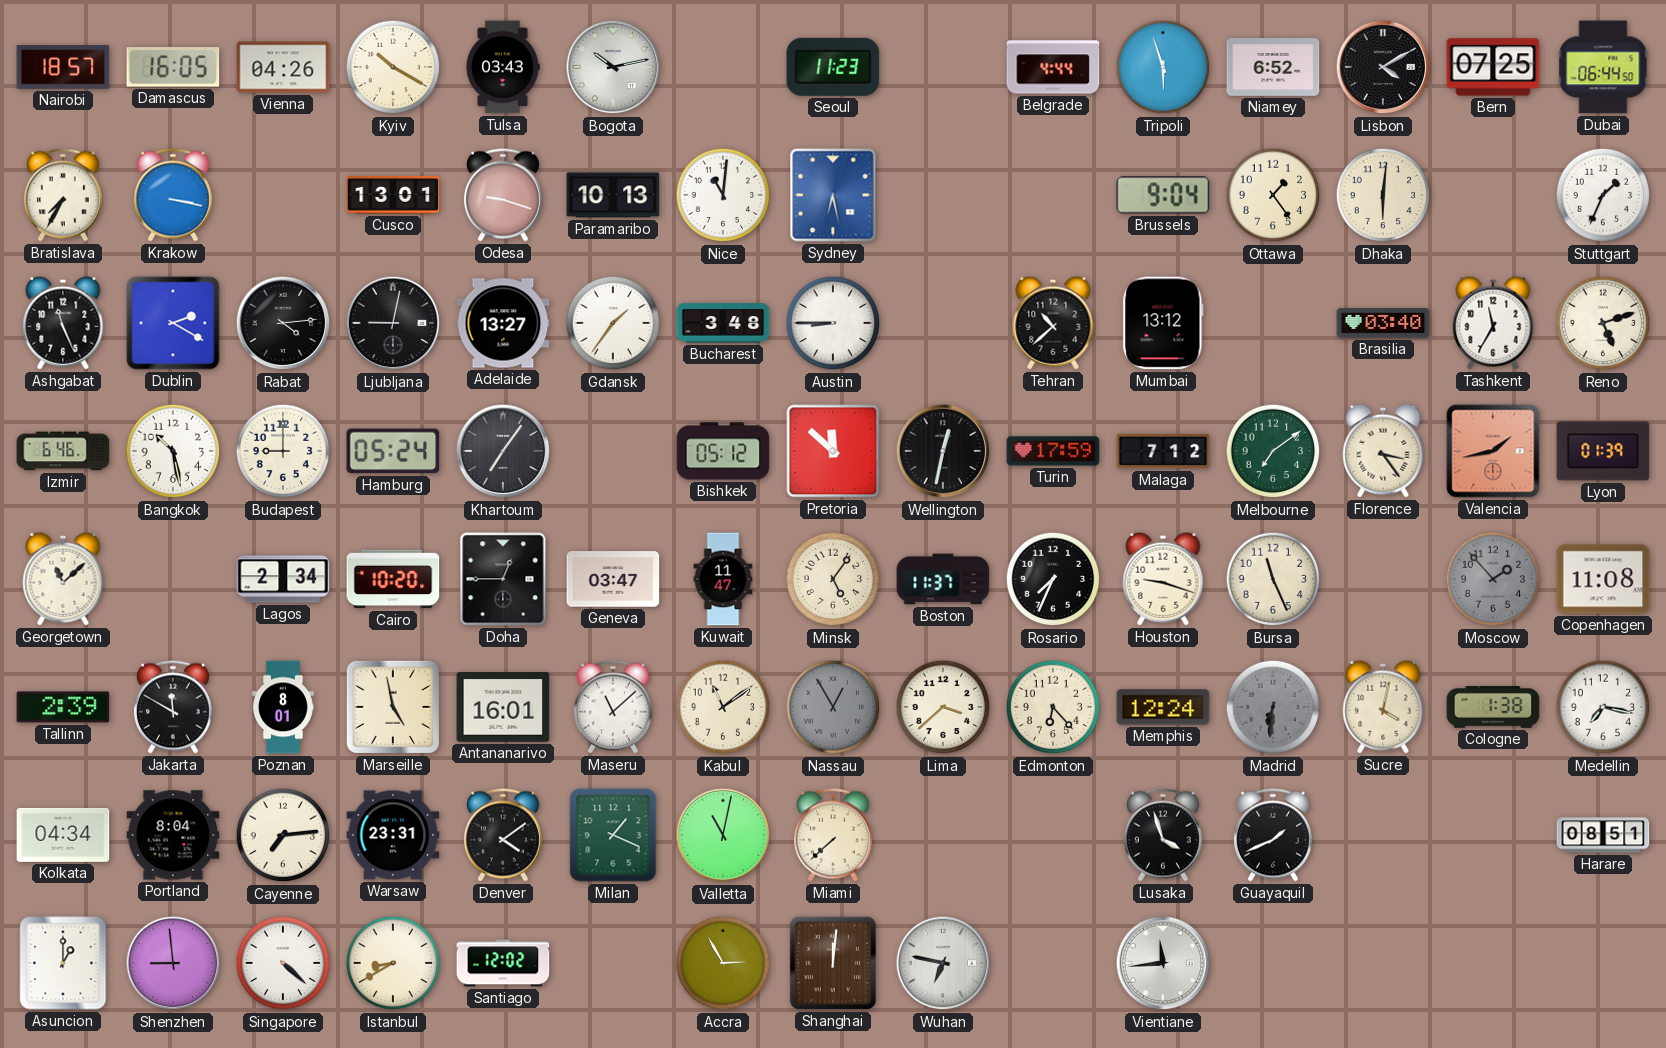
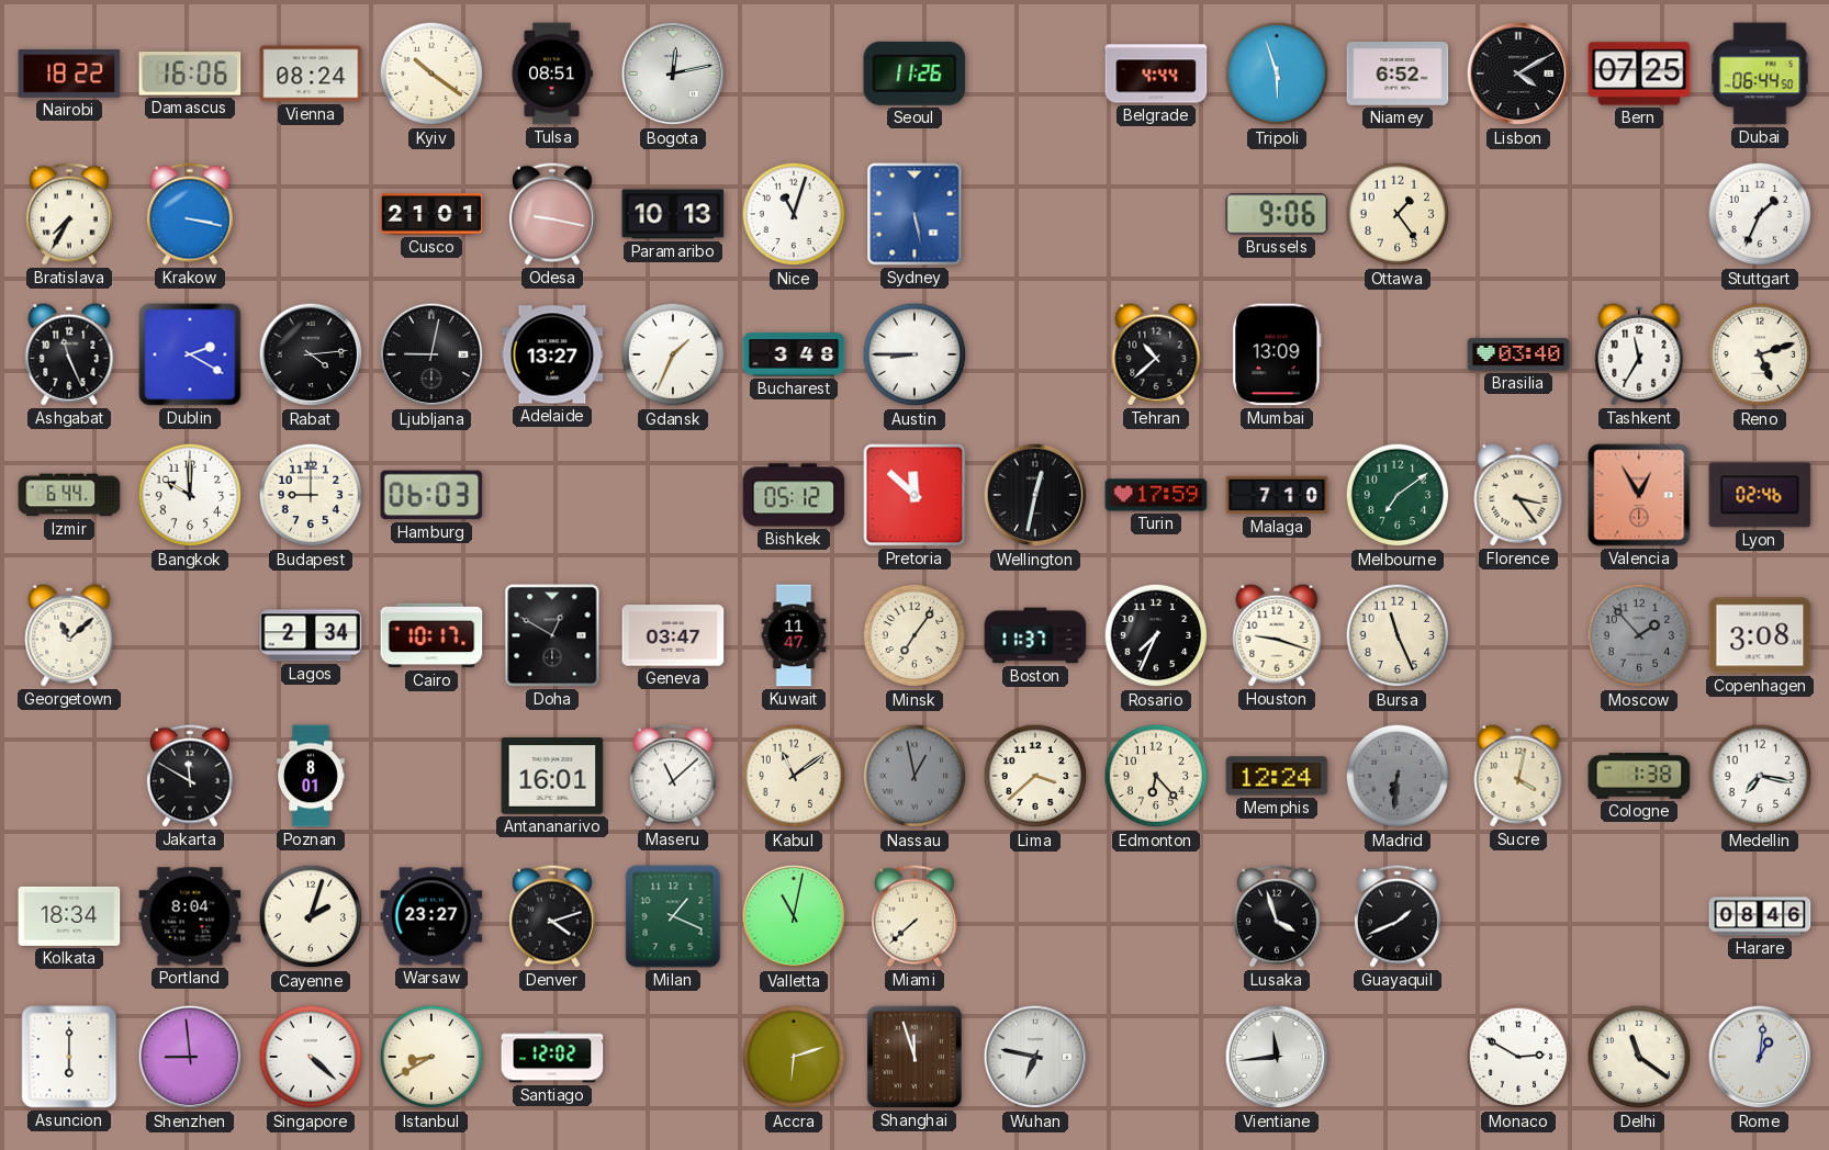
Nairobi: 18:57 -> 18:22 (69, 75)
Damascus: 16:05 -> 16:06 (190, 74)
Vienna: 04:26 -> 08:24 (311, 74)
Kyiv: 10:20 -> 10:21 (431, 74)
Tulsa: 03:43 -> 08:51 (552, 74)
Bogota: 10:13 -> 12:13 (673, 74)
Seoul: 11:23 -> 11:26 (914, 74)
Cusco: 13:01 -> 21:01 (431, 214)
Odesa: 9:18 -> 9:17 (552, 214)
Nice: 11:01 -> 11:03 (794, 214)
Sydney: 6:28 -> 5:28 (914, 214)
Brussels: 9:04 -> 9:06 (1277, 214)
Dhaka: 6:01 -> none (1383, 195)
Gdansk: 1:36 -> 1:34 (673, 354)
Mumbai: 13:12 -> 13:09 (1277, 354)
Izmir: 6:46 -> 6:44 (69, 495)
Bangkok: 10:28 -> 10:00 (190, 495)
Hamburg: 05:24 -> 06:03 (431, 495)
Khartoum: 7:06 -> none (503, 451)
Malaga: 7:12 -> 7:10 (1277, 495)
Valencia: 1:43 -> 12:55 (1639, 495)
Lyon: 01:39 -> 02:46 (1760, 495)
Cairo: 10:20 -> 10:17 (431, 635)
Doha: 12:45 -> 12:50 (552, 635)
Minsk: 5:06 -> 7:06 (914, 635)
Copenhagen: 11:08 -> 3:08 (1760, 635)
Tallinn: 2:39 -> none (63, 707)
Marseille: 4:58 -> none (393, 707)
Nassau: 12:55 -> 12:58 (914, 776)
Kolkata: 04:34 -> 18:34 (69, 916)
Cayenne: 7:14 -> 2:03 (311, 916)
Warsaw: 23:31 -> 23:27 (431, 916)
Denver: 4:09 -> 4:12 (552, 916)
Harare: 08:51 -> 08:46 (1760, 916)
Asuncion: 1:00 -> 6:00 (69, 1057)
Accra: 2:55 -> 6:12 (794, 1057)
Shanghai: 12:01 -> 11:57 (914, 1057)
Monaco: none -> 2:50 (1518, 1057)
Delhi: none -> 11:21 (1639, 1057)
Rome: none -> 1:01 (1760, 1057)
